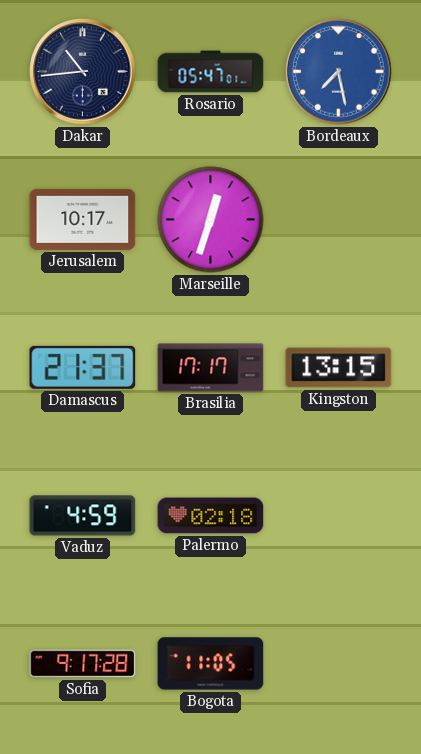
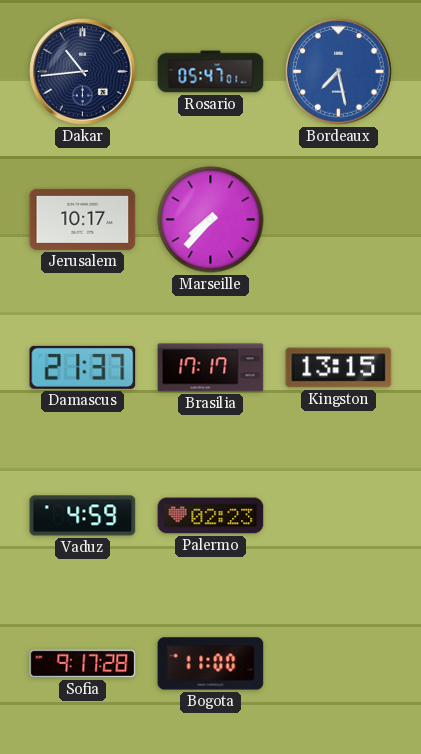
Marseille: 12:33 -> 7:37 (211, 220)
Palermo: 02:18 -> 02:23 (211, 516)
Bogota: 11:05 -> 11:00 (211, 664)
